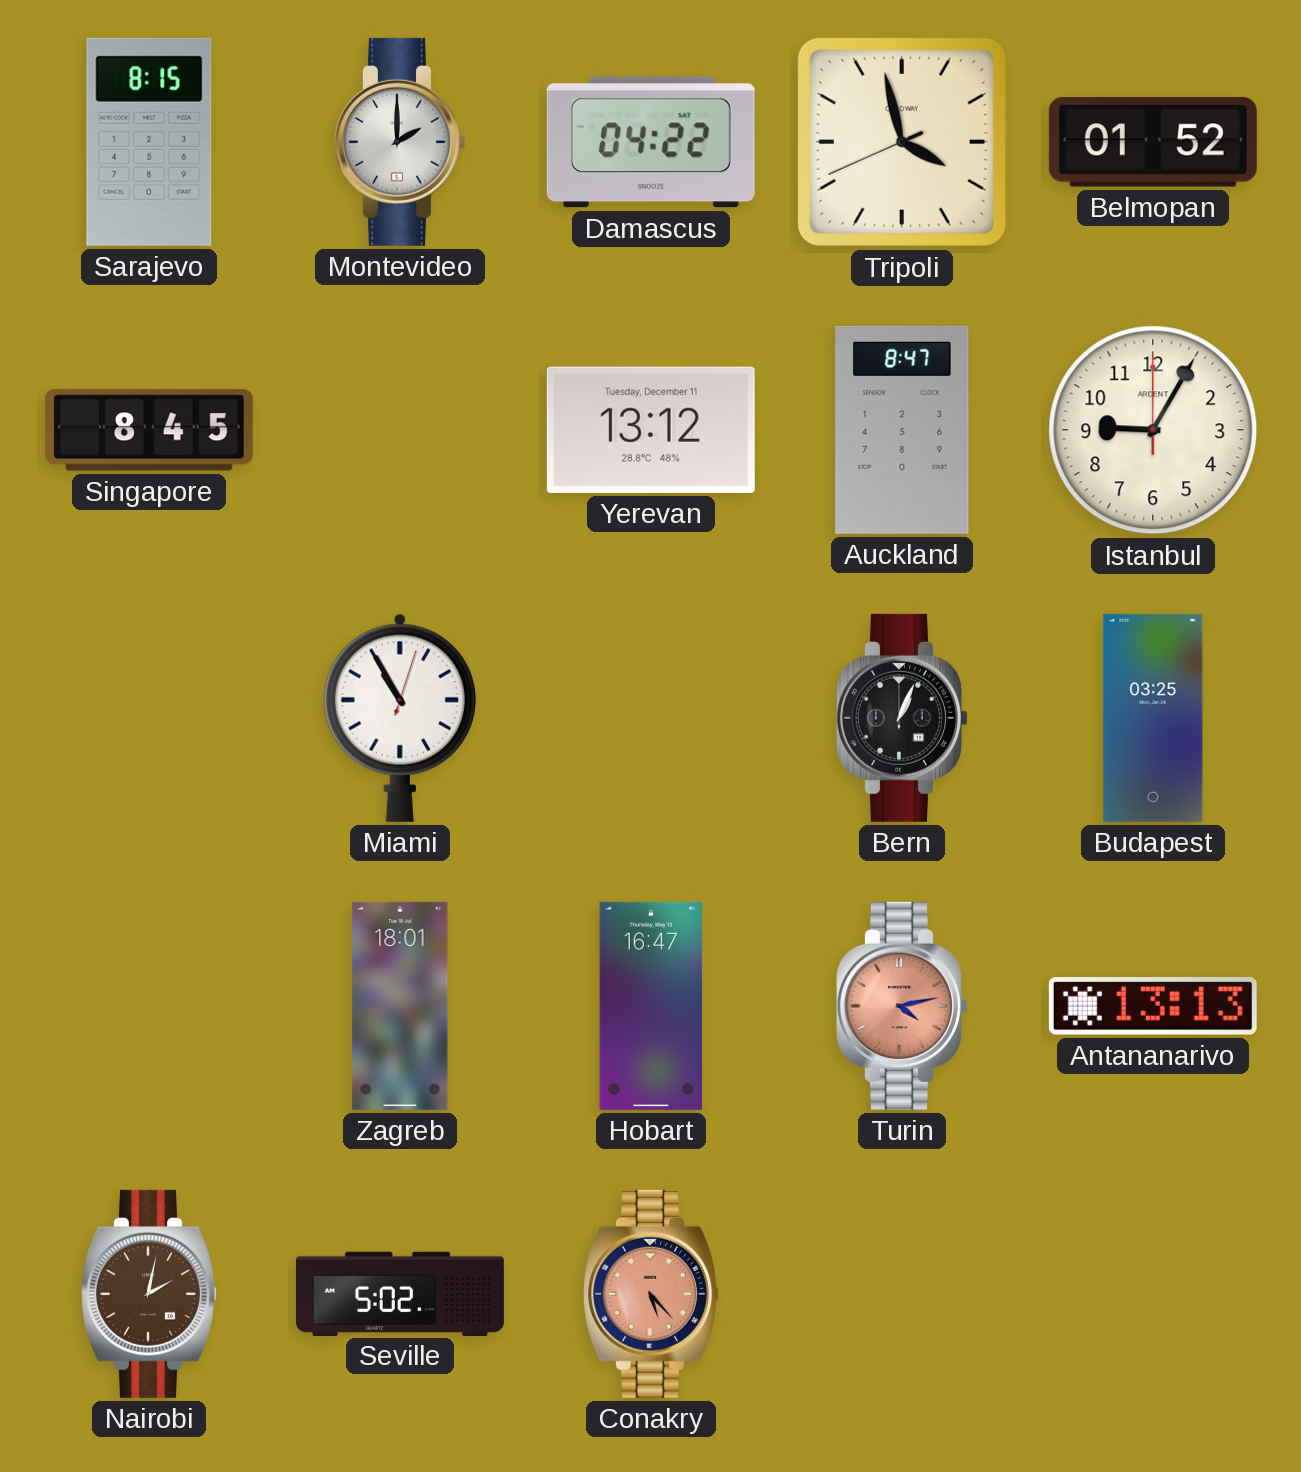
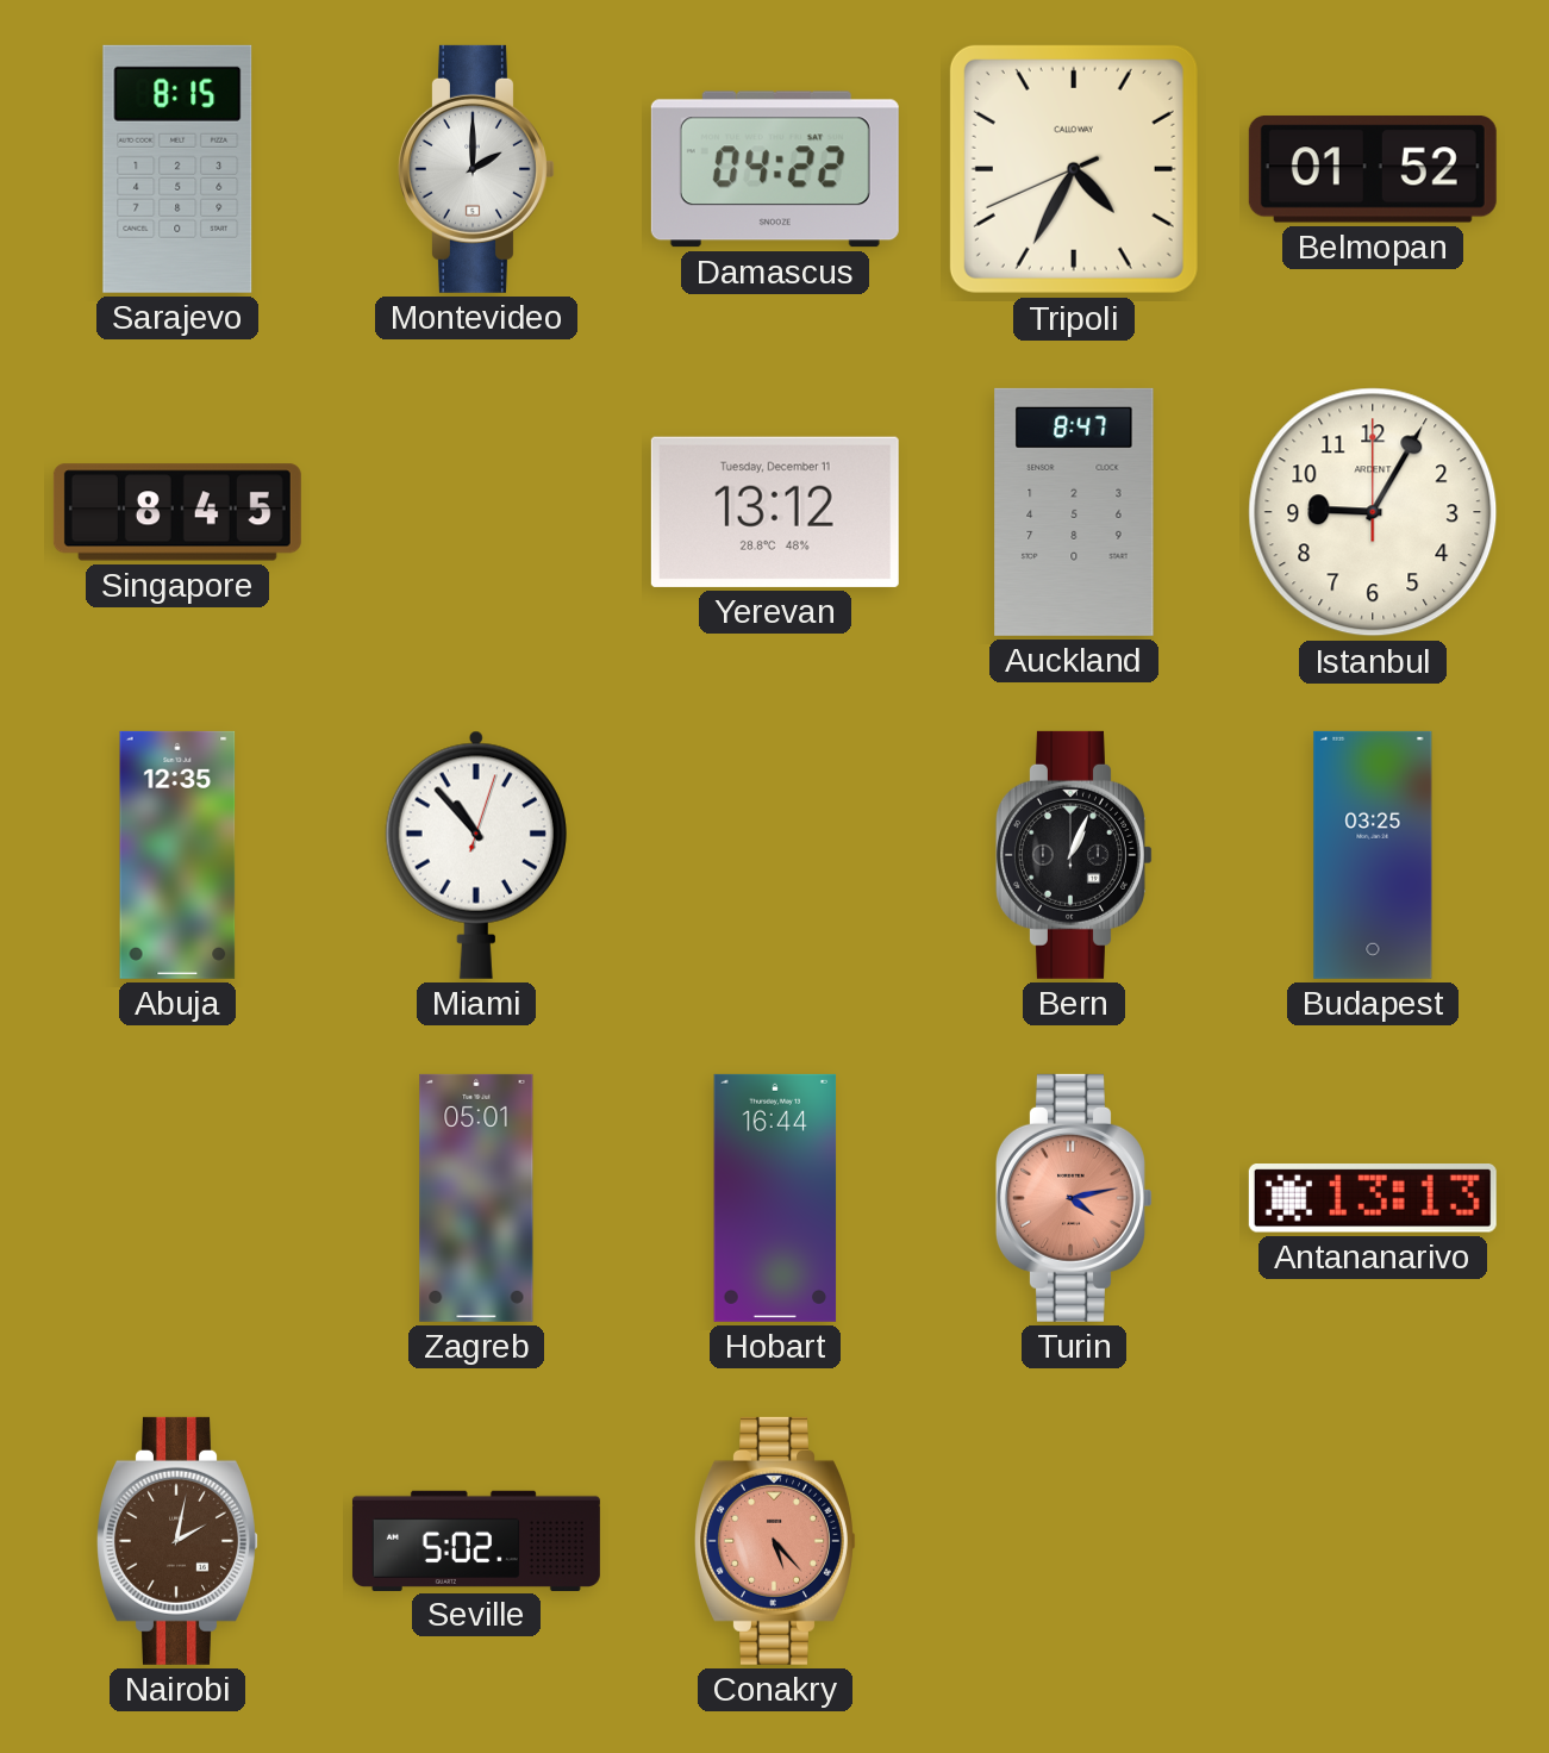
Tripoli: 3:57 -> 4:34 (1074, 169)
Abuja: none -> 12:35 (177, 855)
Miami: 10:55 -> 10:53 (476, 855)
Zagreb: 18:01 -> 05:01 (476, 1198)
Hobart: 16:47 -> 16:44 (775, 1198)
